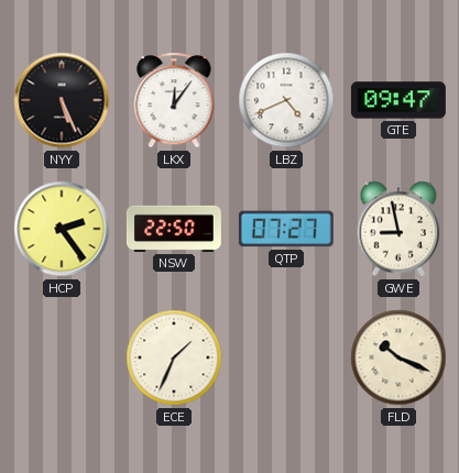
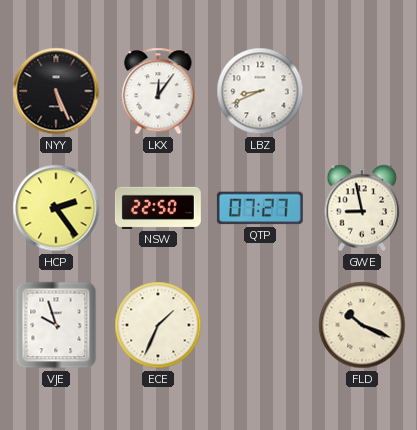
LBZ: 4:41 -> 8:41 (260, 91)
GTE: 09:47 -> none (398, 100)
VJE: none -> 9:57 (56, 325)
